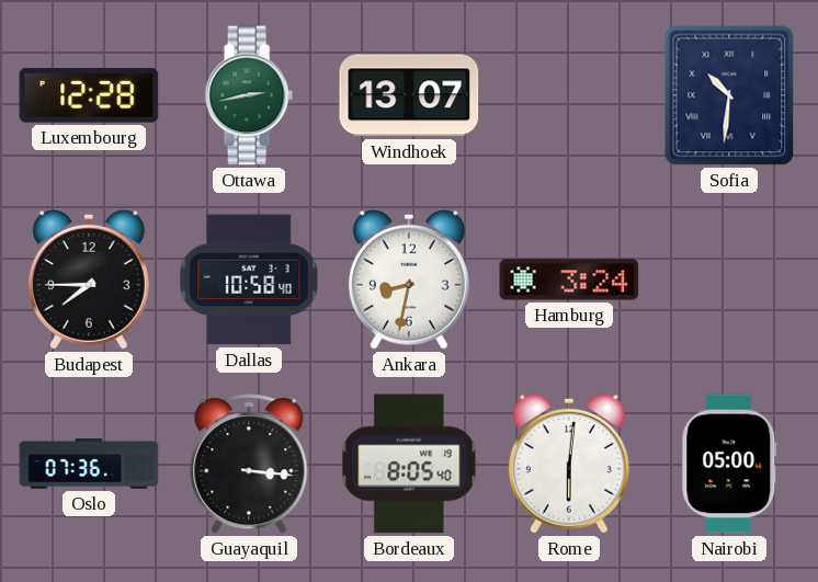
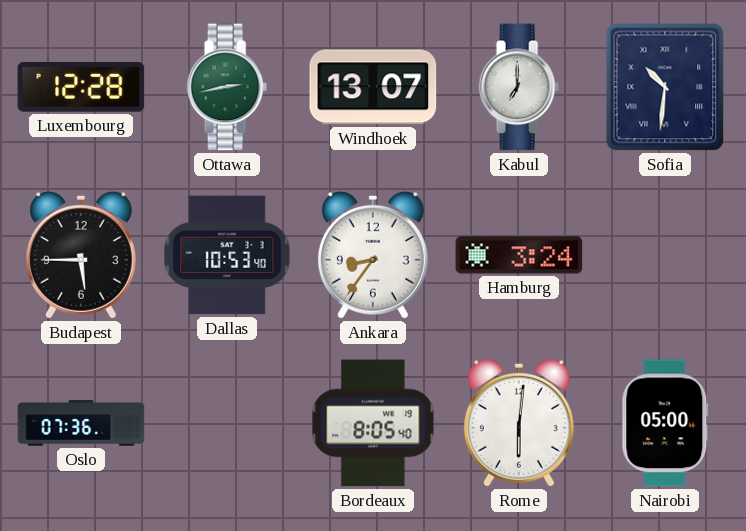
Kabul: none -> 7:00 (519, 87)
Budapest: 7:45 -> 5:45 (81, 255)
Dallas: 10:58 -> 10:53 (227, 255)
Ankara: 8:32 -> 8:36 (373, 255)
Guayaquil: 3:16 -> none (249, 464)
